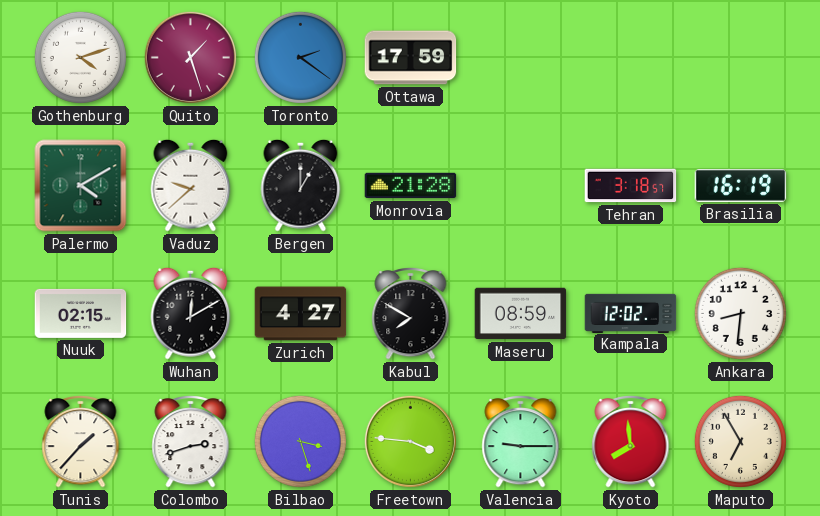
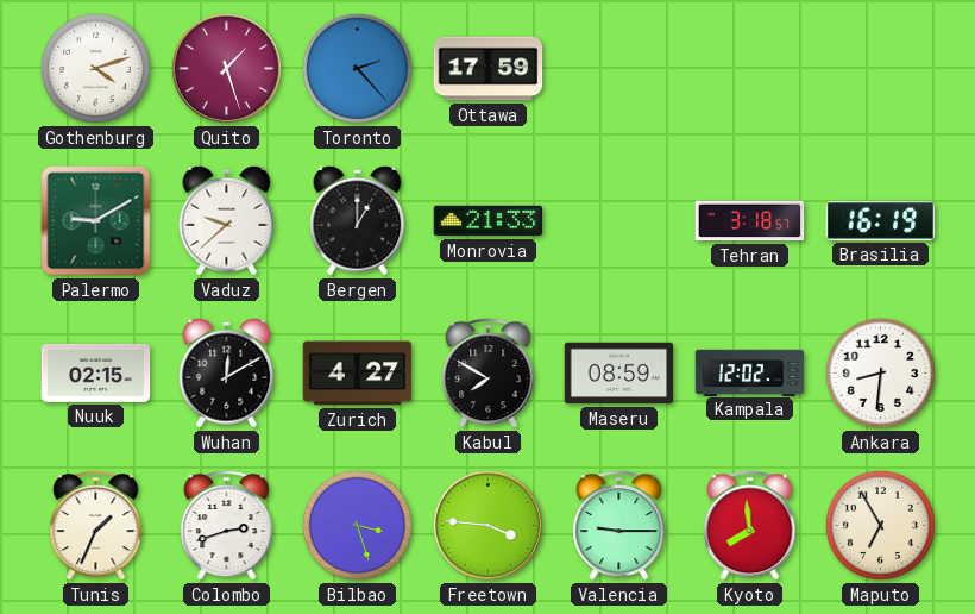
Toronto: 2:21 -> 2:23 (357, 68)
Palermo: 4:10 -> 9:10 (96, 221)
Monrovia: 21:28 -> 21:33 (489, 221)
Tunis: 1:37 -> 1:34 (96, 525)
